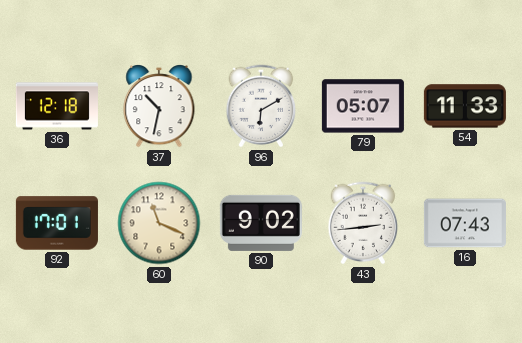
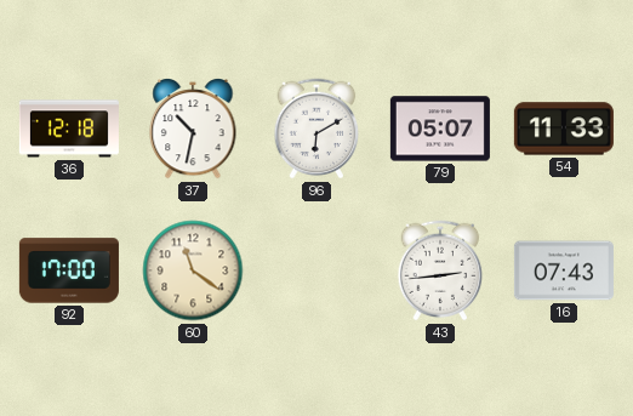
92: 17:01 -> 17:00 (69, 270)
60: 11:19 -> 11:21 (193, 270)
90: 9:02 -> none (261, 223)
